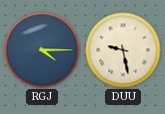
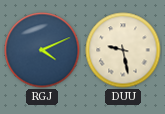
RGJ: 4:15 -> 4:11 (42, 50)
